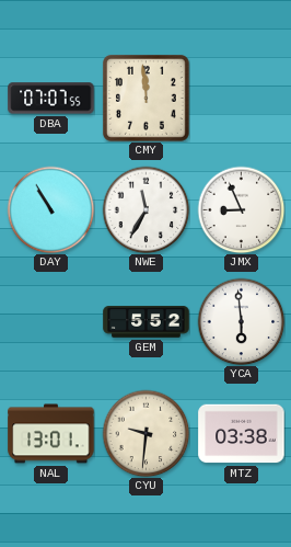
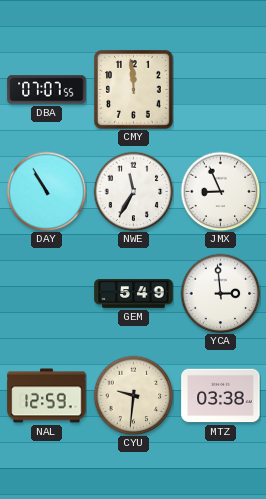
GEM: 5:52 -> 5:49 (134, 294)
YCA: 5:59 -> 2:59 (220, 293)
NAL: 13:01 -> 12:59 (47, 396)
